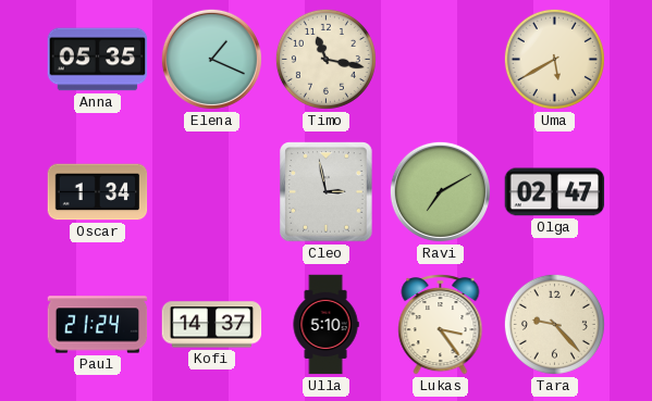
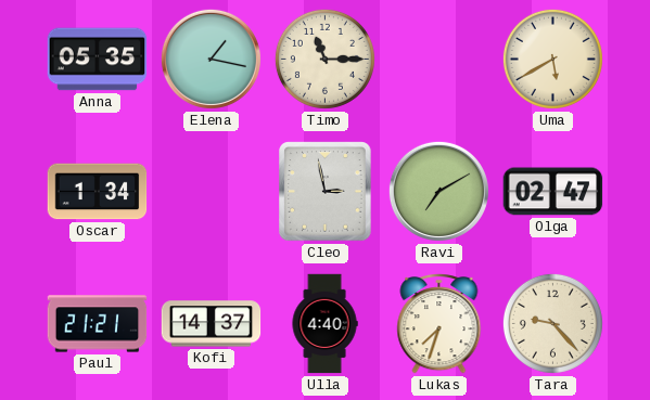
Elena: 1:19 -> 1:17 (211, 59)
Timo: 11:17 -> 11:15 (324, 59)
Paul: 21:24 -> 21:21 (98, 324)
Ulla: 5:10 -> 4:40 (324, 324)
Lukas: 3:24 -> 7:33 (439, 324)
